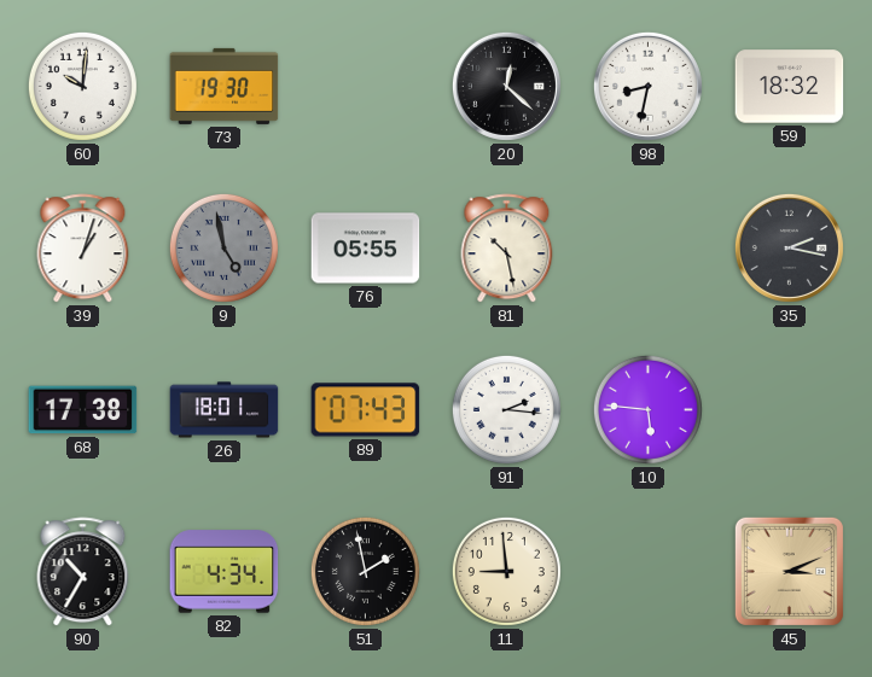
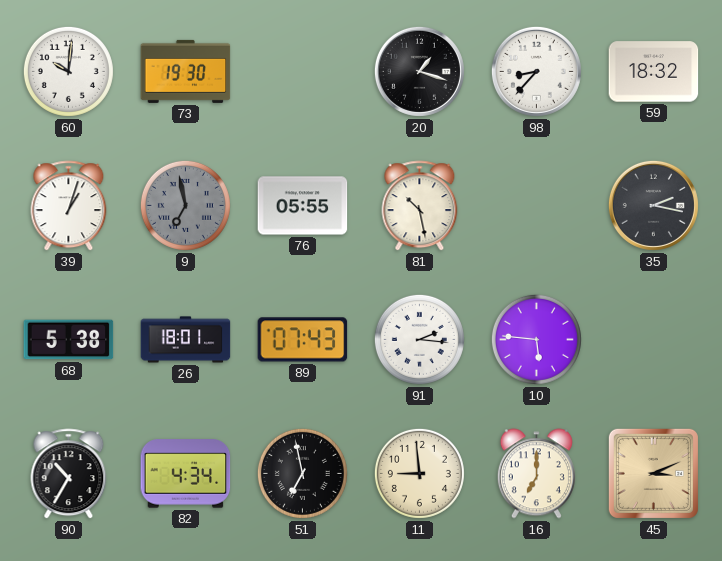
20: 12:22 -> 1:18 (419, 71)
98: 8:32 -> 8:37 (536, 71)
9: 4:58 -> 6:58 (185, 205)
68: 17:38 -> 5:38 (69, 340)
51: 1:58 -> 6:58 (302, 473)
16: none -> 7:00 (536, 474)
